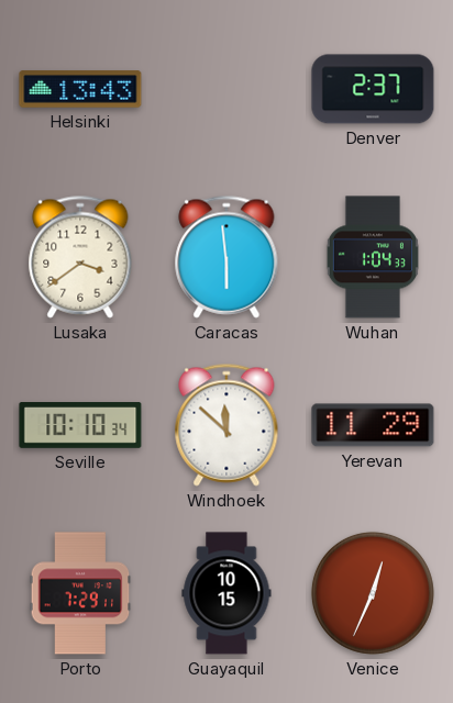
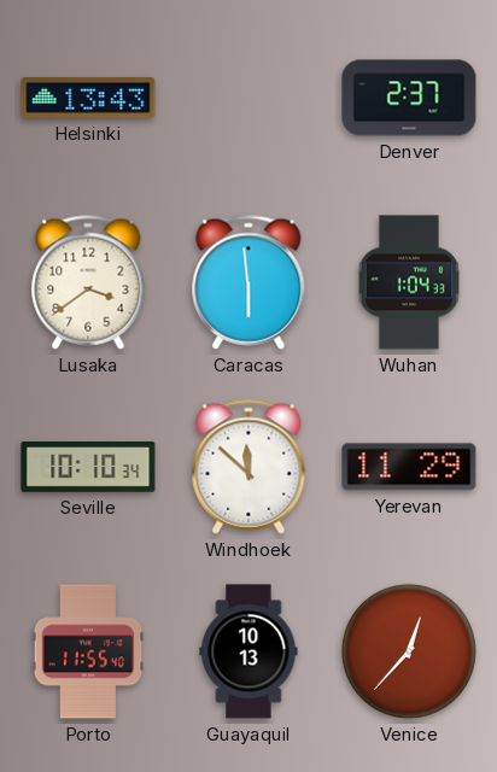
Porto: 7:29 -> 11:55 (88, 651)
Guayaquil: 10:15 -> 10:13 (248, 651)
Venice: 12:34 -> 12:37 (409, 651)
